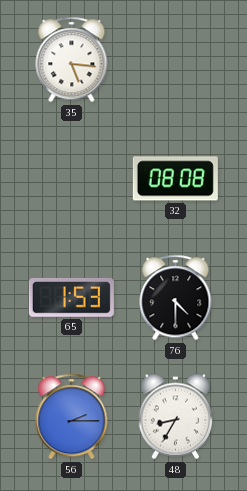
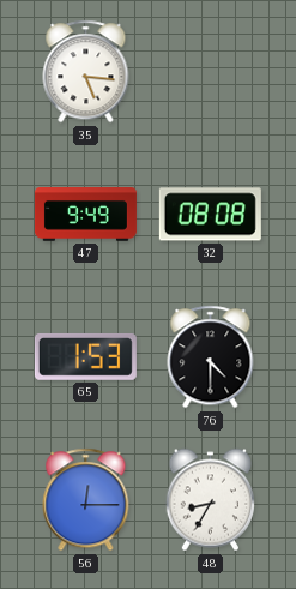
47: none -> 9:49 (85, 215)
56: 2:15 -> 12:15 (86, 500)
